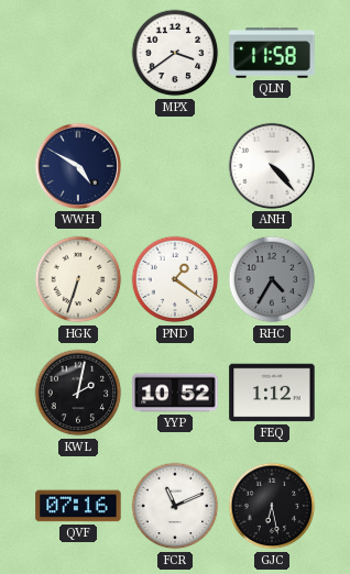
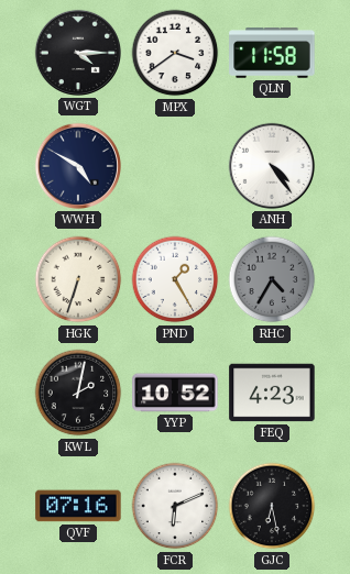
WGT: none -> 4:15 (78, 53)
ANH: 4:23 -> 4:24 (272, 166)
PND: 1:21 -> 1:25 (175, 279)
FEQ: 1:12 -> 4:23 (272, 393)
FCR: 11:11 -> 6:11 (175, 506)
